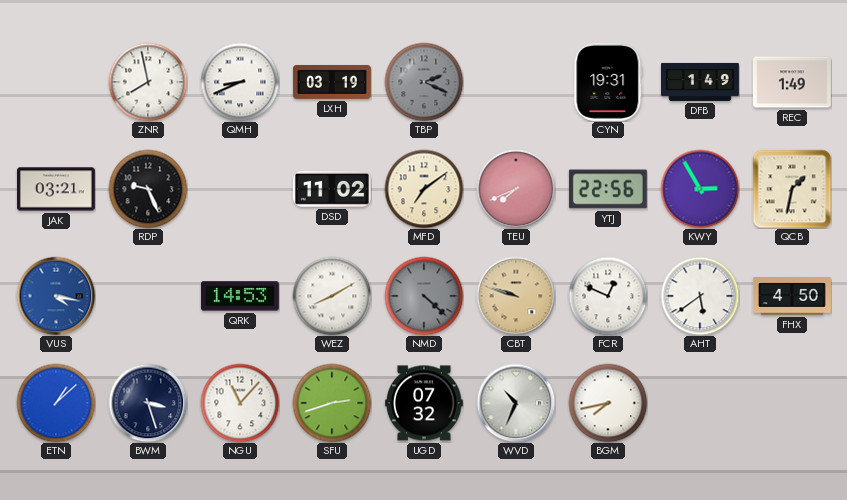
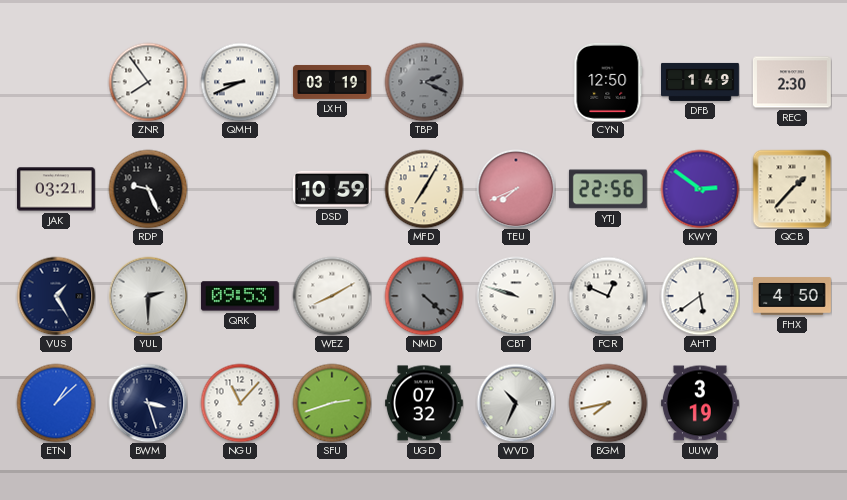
ZNR: 7:58 -> 7:54 (148, 82)
CYN: 19:31 -> 12:50 (608, 82)
REC: 1:49 -> 2:30 (792, 82)
DSD: 11:02 -> 10:59 (332, 189)
MFD: 7:09 -> 7:05 (424, 189)
KWY: 2:55 -> 2:51 (700, 189)
QCB: 1:32 -> 1:37 (792, 189)
VUS: 4:17 -> 1:25 (56, 296)
VUS dial: blue -> navy (56, 296)
YUL: none -> 2:30 (148, 296)
QRK: 14:53 -> 09:53 (240, 296)
CBT dial: champagne -> white (516, 296)
UUW: none -> 3:19 (700, 403)
